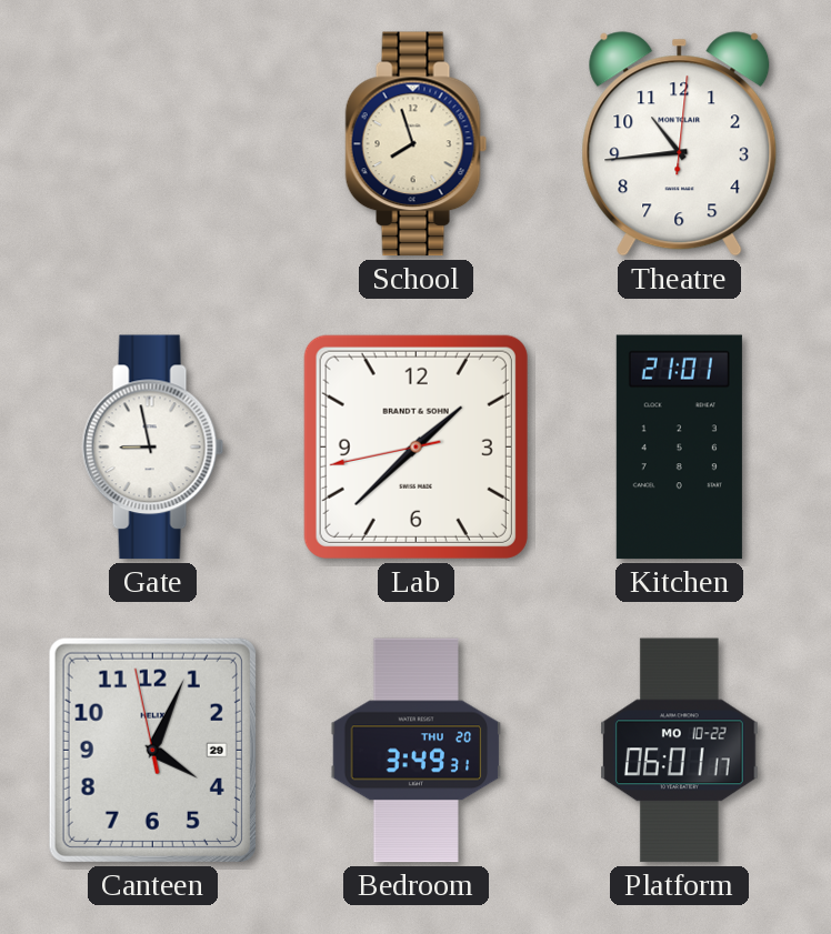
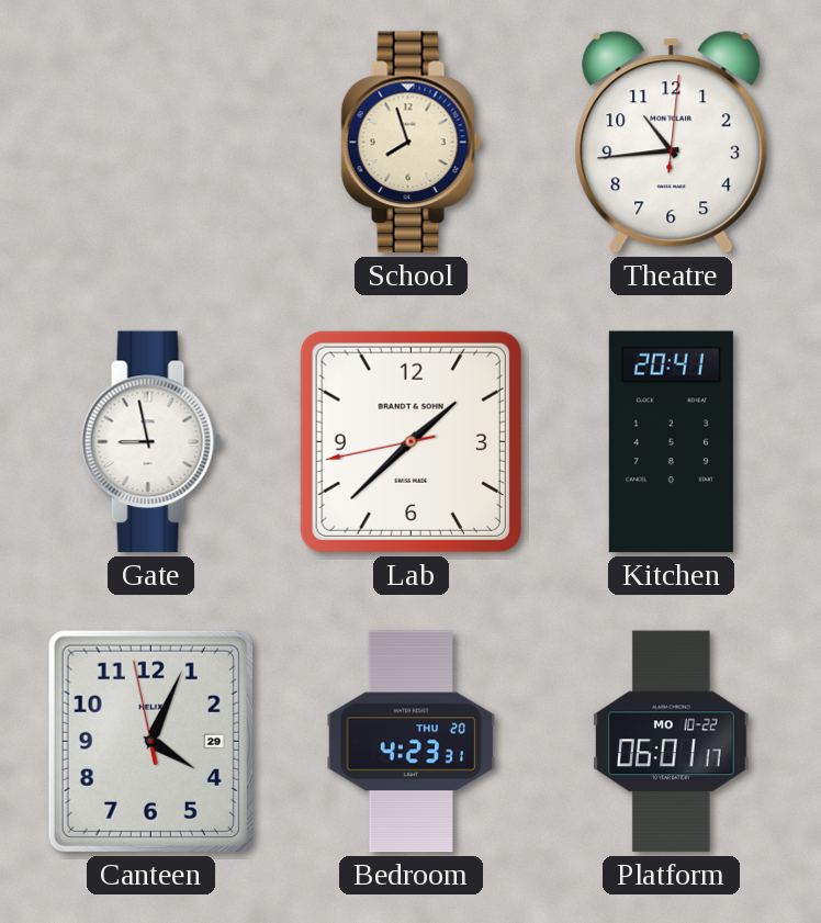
Kitchen: 21:01 -> 20:41 (671, 442)
Bedroom: 3:49 -> 4:23 (412, 742)
